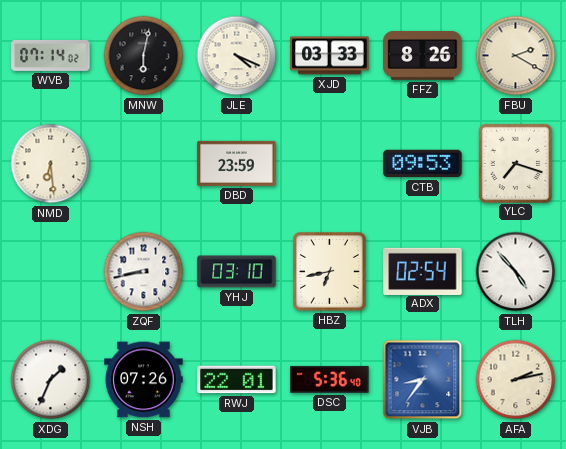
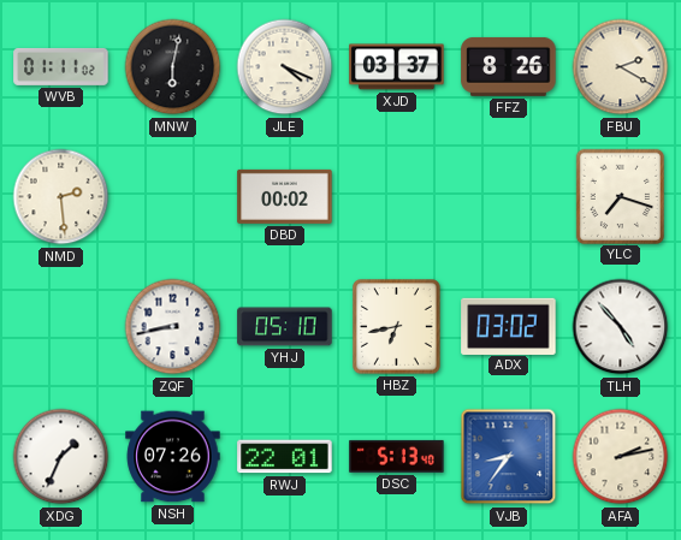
WVB: 07:14 -> 01:11 (61, 66)
XJD: 03:33 -> 03:37 (397, 67)
NMD: 6:29 -> 2:29 (61, 197)
DBD: 23:59 -> 00:02 (285, 196)
CTB: 09:53 -> none (423, 164)
YHJ: 03:10 -> 05:10 (285, 327)
ADX: 02:54 -> 03:02 (509, 326)
DSC: 5:36 -> 5:13 (397, 456)
